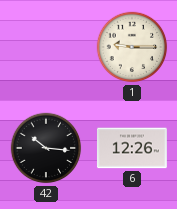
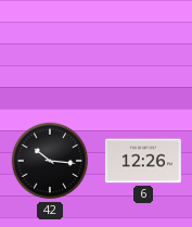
1: 9:15 -> none (132, 47)
